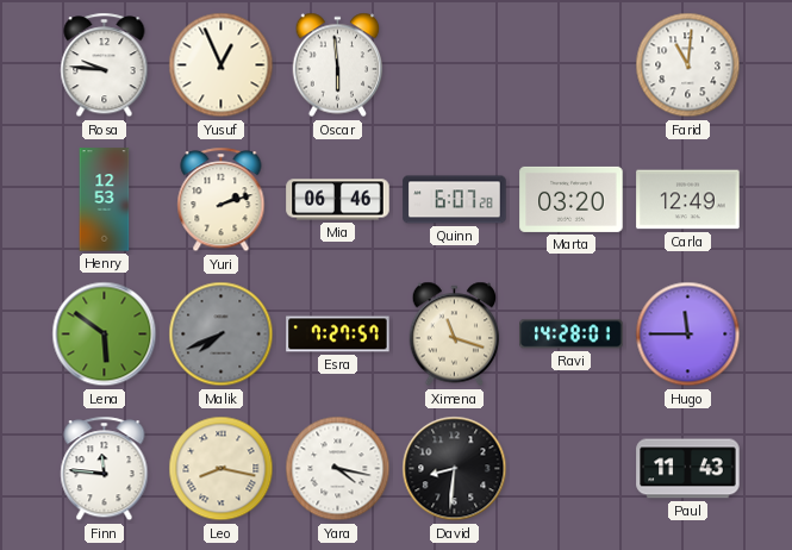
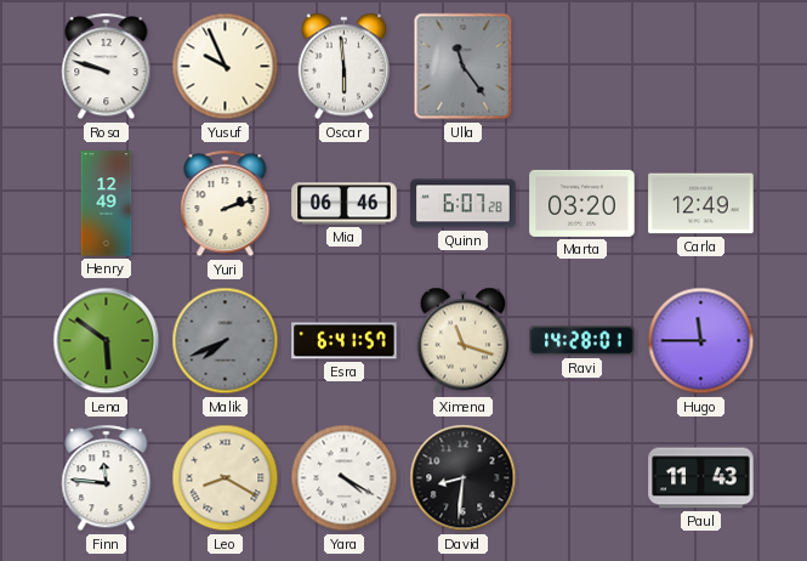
Rosa: 9:46 -> 9:48 (107, 67)
Yusuf: 12:56 -> 9:56 (226, 67)
Ulla: none -> 11:24 (464, 67)
Farid: 11:01 -> none (688, 65)
Henry: 12:53 -> 12:49 (107, 204)
Esra: 7:27 -> 6:41 (345, 341)
Leo: 8:17 -> 8:20 (226, 478)
Yara: 4:17 -> 4:20 (345, 478)
